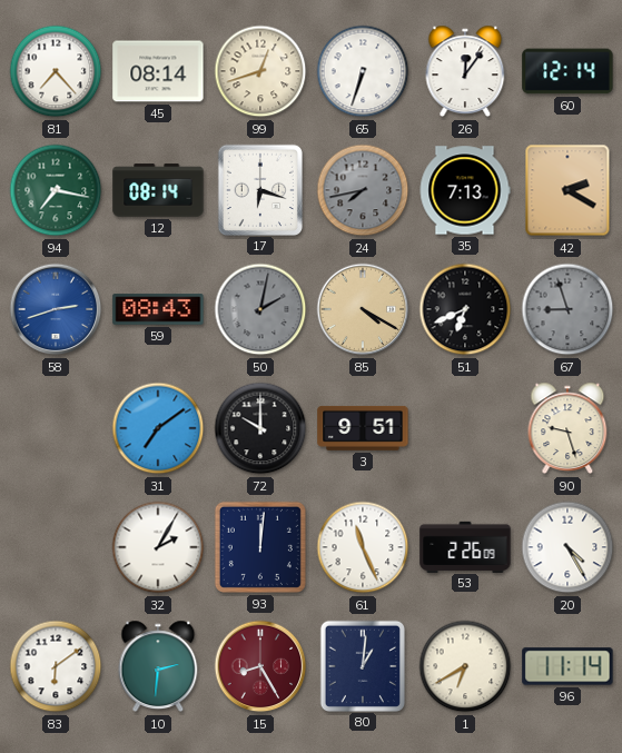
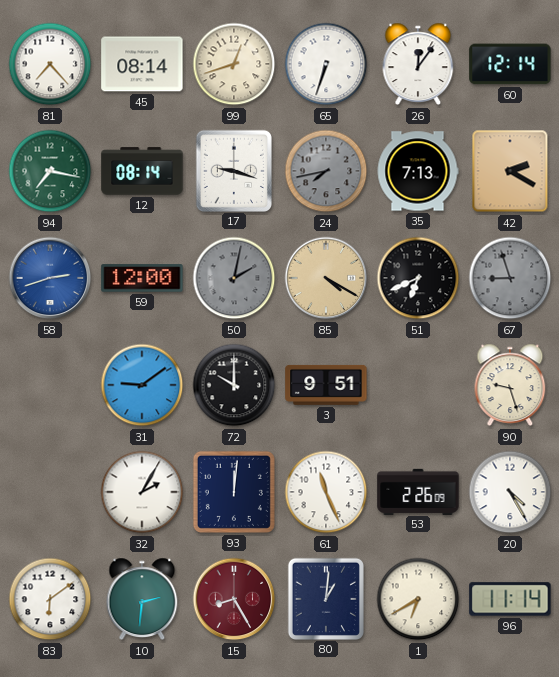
17: 6:18 -> 9:18 (233, 170)
59: 08:43 -> 12:00 (142, 278)
31: 7:09 -> 9:09 (142, 385)
